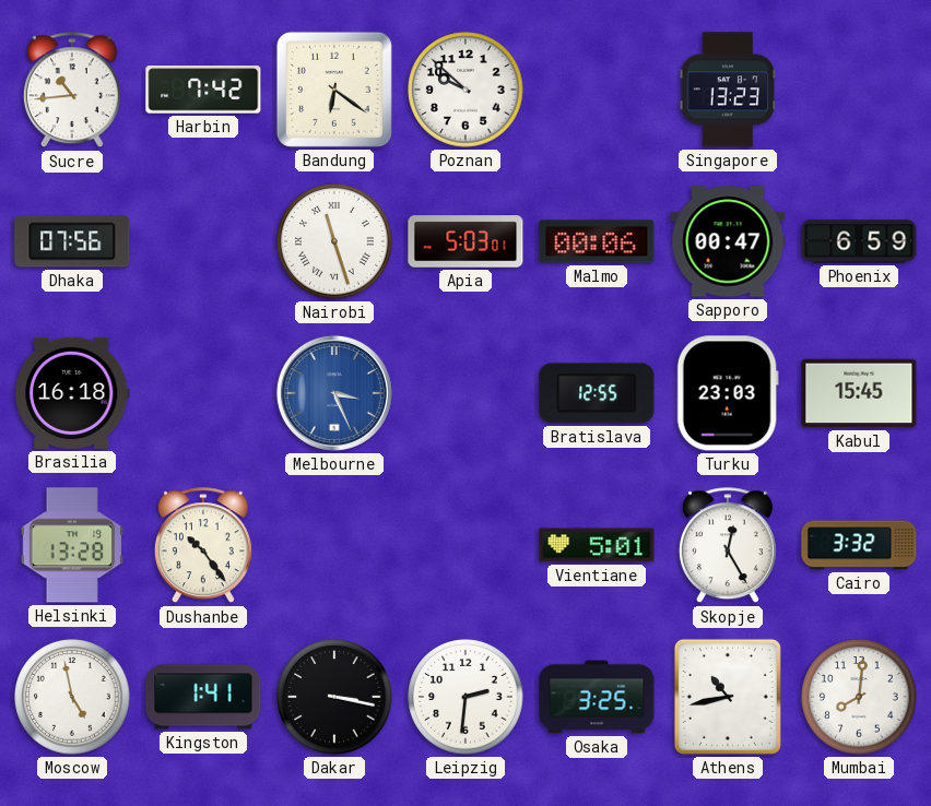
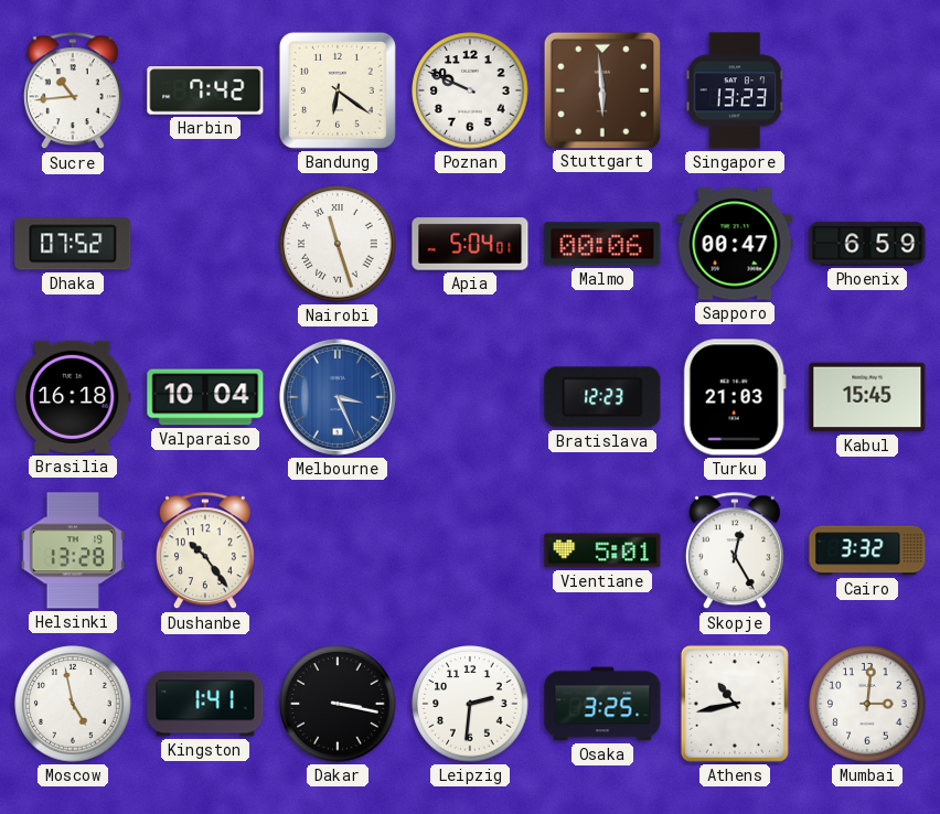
Poznan: 9:52 -> 9:49 (470, 90)
Stuttgart: none -> 5:59 (601, 89)
Dhaka: 07:56 -> 07:52 (73, 244)
Apia: 5:03 -> 5:04 (470, 244)
Valparaiso: none -> 10:04 (205, 397)
Bratislava: 12:55 -> 12:23 (602, 397)
Turku: 23:03 -> 21:03 (735, 397)
Mumbai: 8:01 -> 3:01 (867, 704)
